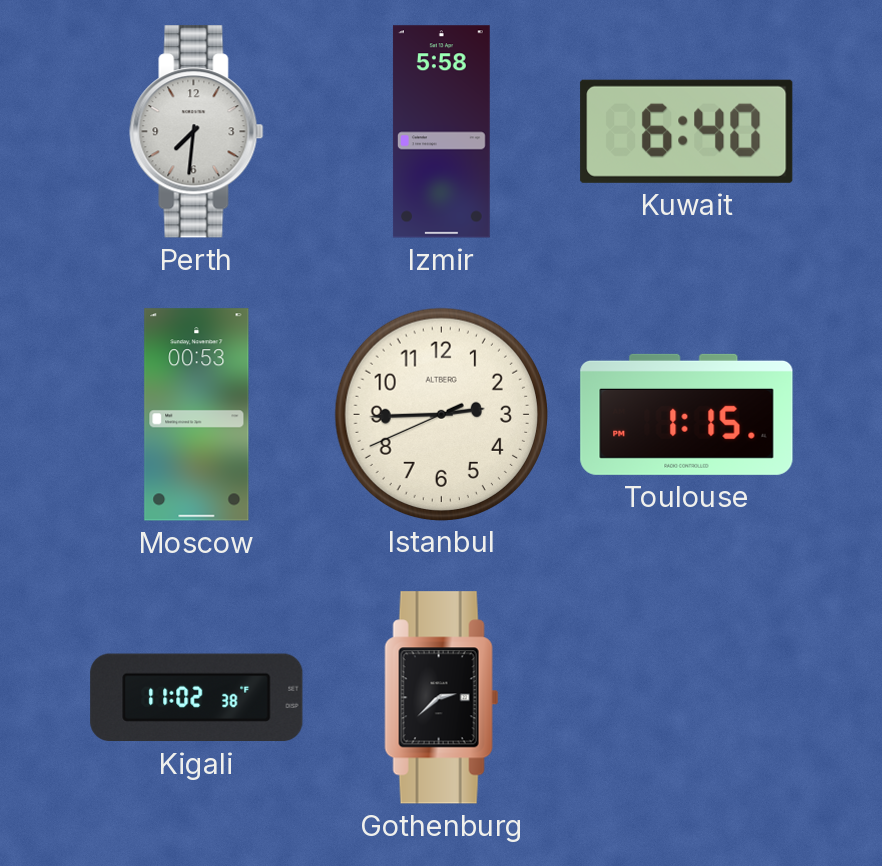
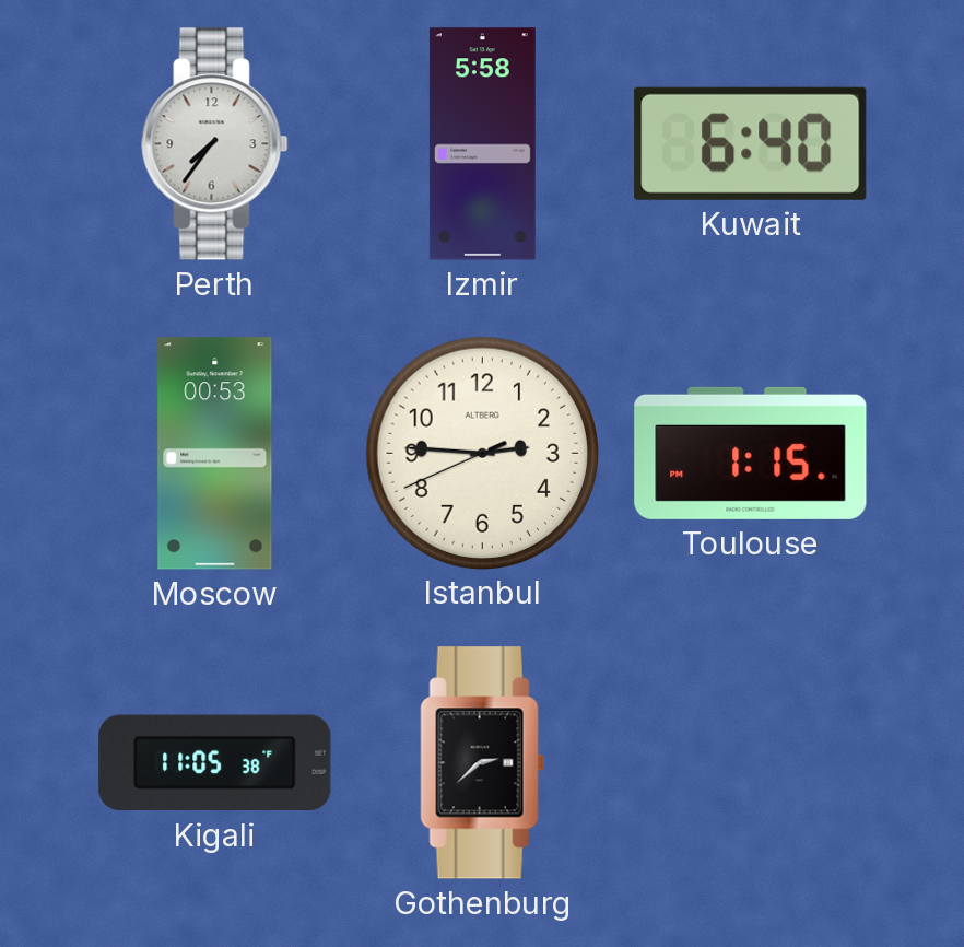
Perth: 7:31 -> 7:36 (215, 144)
Istanbul: 2:44 -> 2:45 (482, 453)
Kigali: 11:02 -> 11:05 (215, 763)
